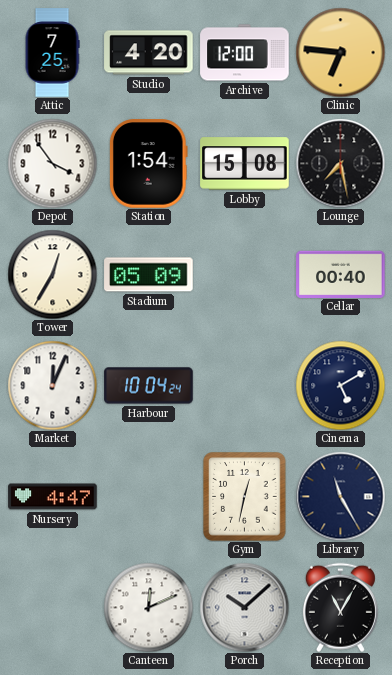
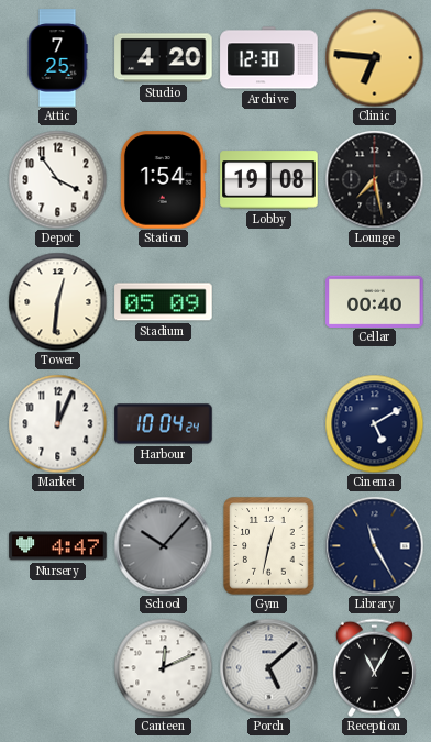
Archive: 12:00 -> 12:30 (269, 58)
Lobby: 15:08 -> 19:08 (269, 180)
Tower: 12:35 -> 12:31 (57, 301)
School: none -> 10:07 (163, 545)
Porch: 10:08 -> 5:08 (268, 667)
